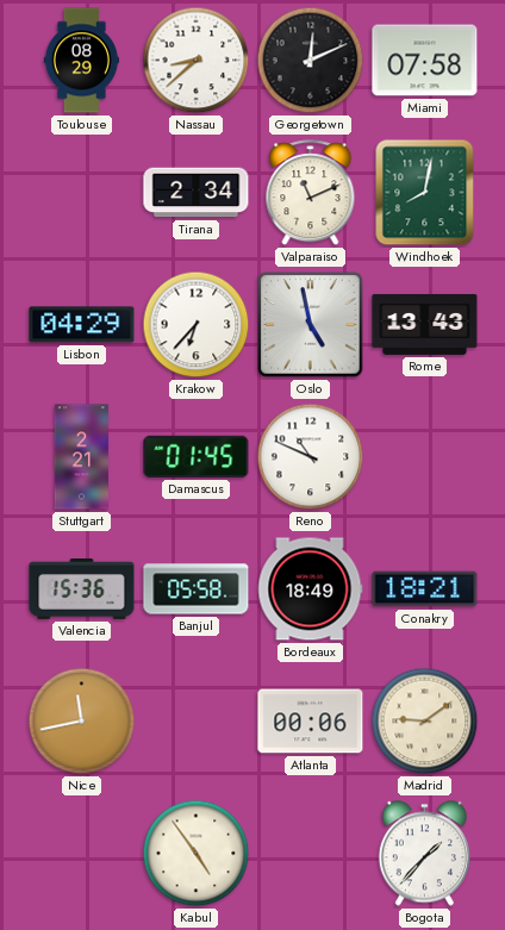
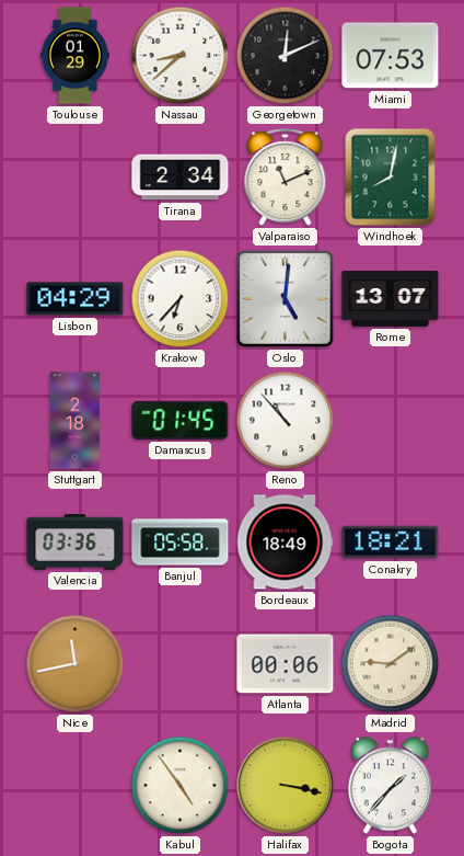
Toulouse: 08:29 -> 01:29 (74, 56)
Miami: 07:58 -> 07:53 (391, 56)
Oslo: 4:58 -> 5:01 (286, 299)
Rome: 13:43 -> 13:07 (391, 298)
Stuttgart: 2:21 -> 2:18 (74, 421)
Reno: 10:49 -> 10:53 (286, 421)
Valencia: 15:36 -> 03:36 (76, 543)
Halifax: none -> 3:17 (286, 786)
